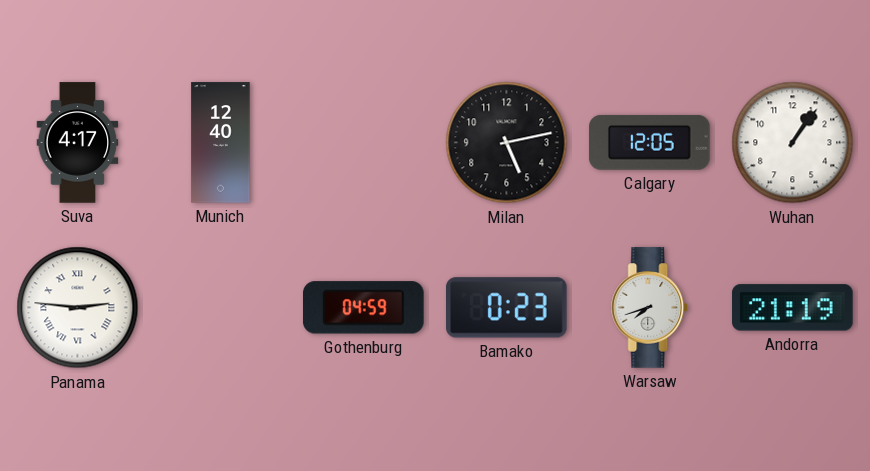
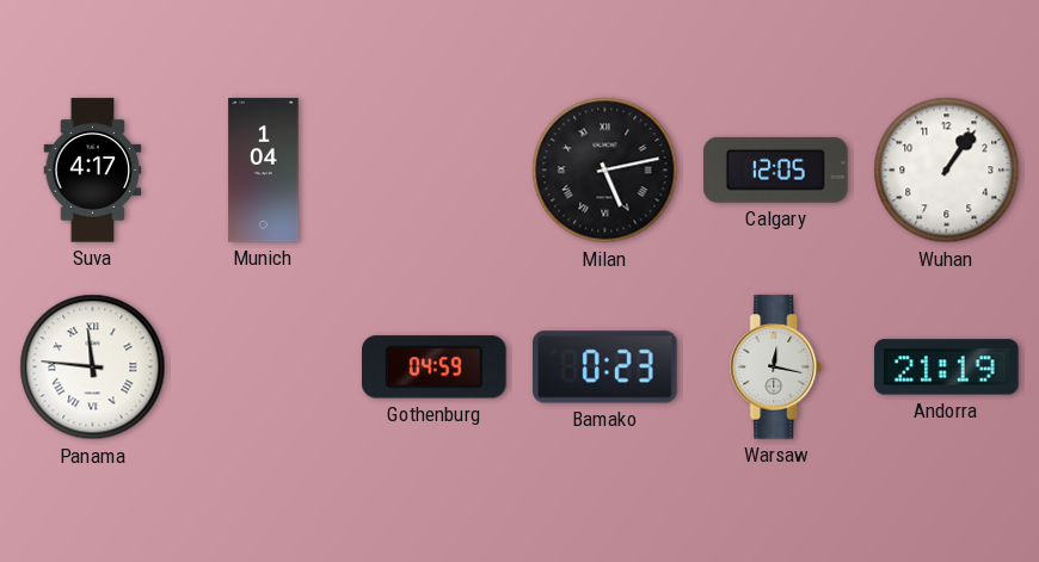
Munich: 12:40 -> 1:04 (264, 171)
Milan numerals: Arabic -> Roman (605, 171)
Panama: 2:46 -> 11:46 (93, 368)
Warsaw: 7:42 -> 12:17 (776, 368)
